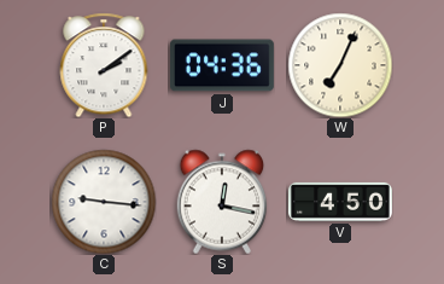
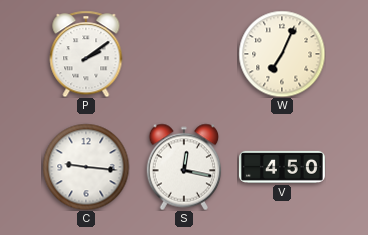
J: 04:36 -> none (222, 65)
